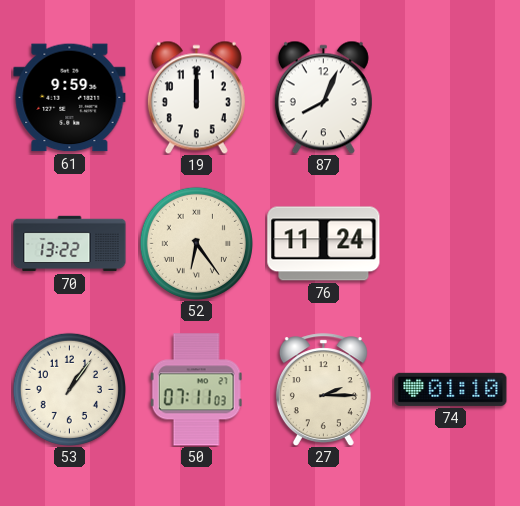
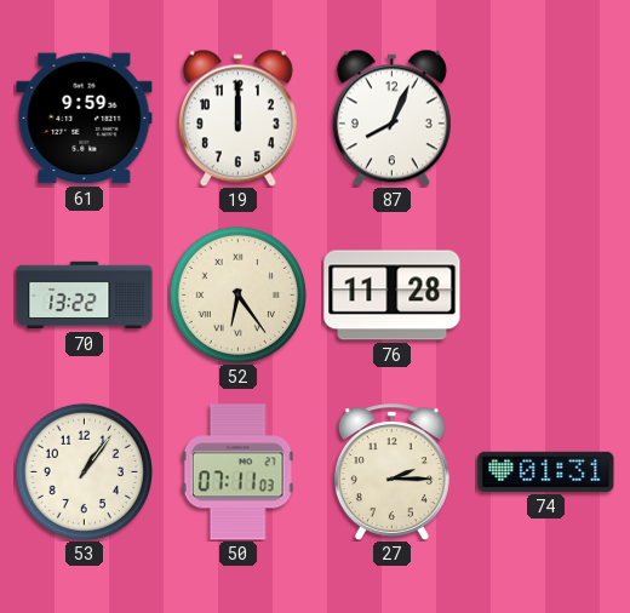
76: 11:24 -> 11:28 (393, 296)
74: 01:10 -> 01:31 (546, 471)
